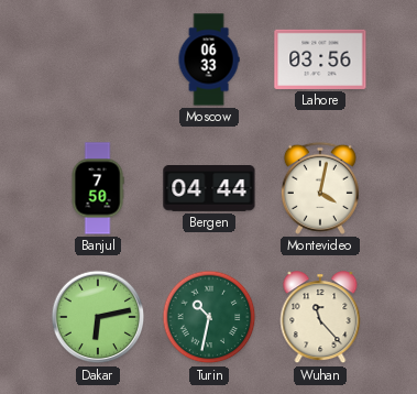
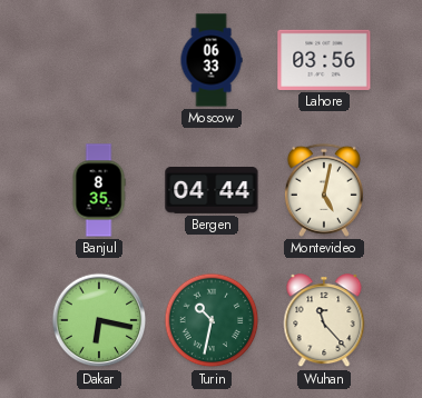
Banjul: 7:50 -> 8:35 (99, 190)
Montevideo: 4:02 -> 5:02 (324, 190)
Dakar: 6:13 -> 6:17 (99, 320)
